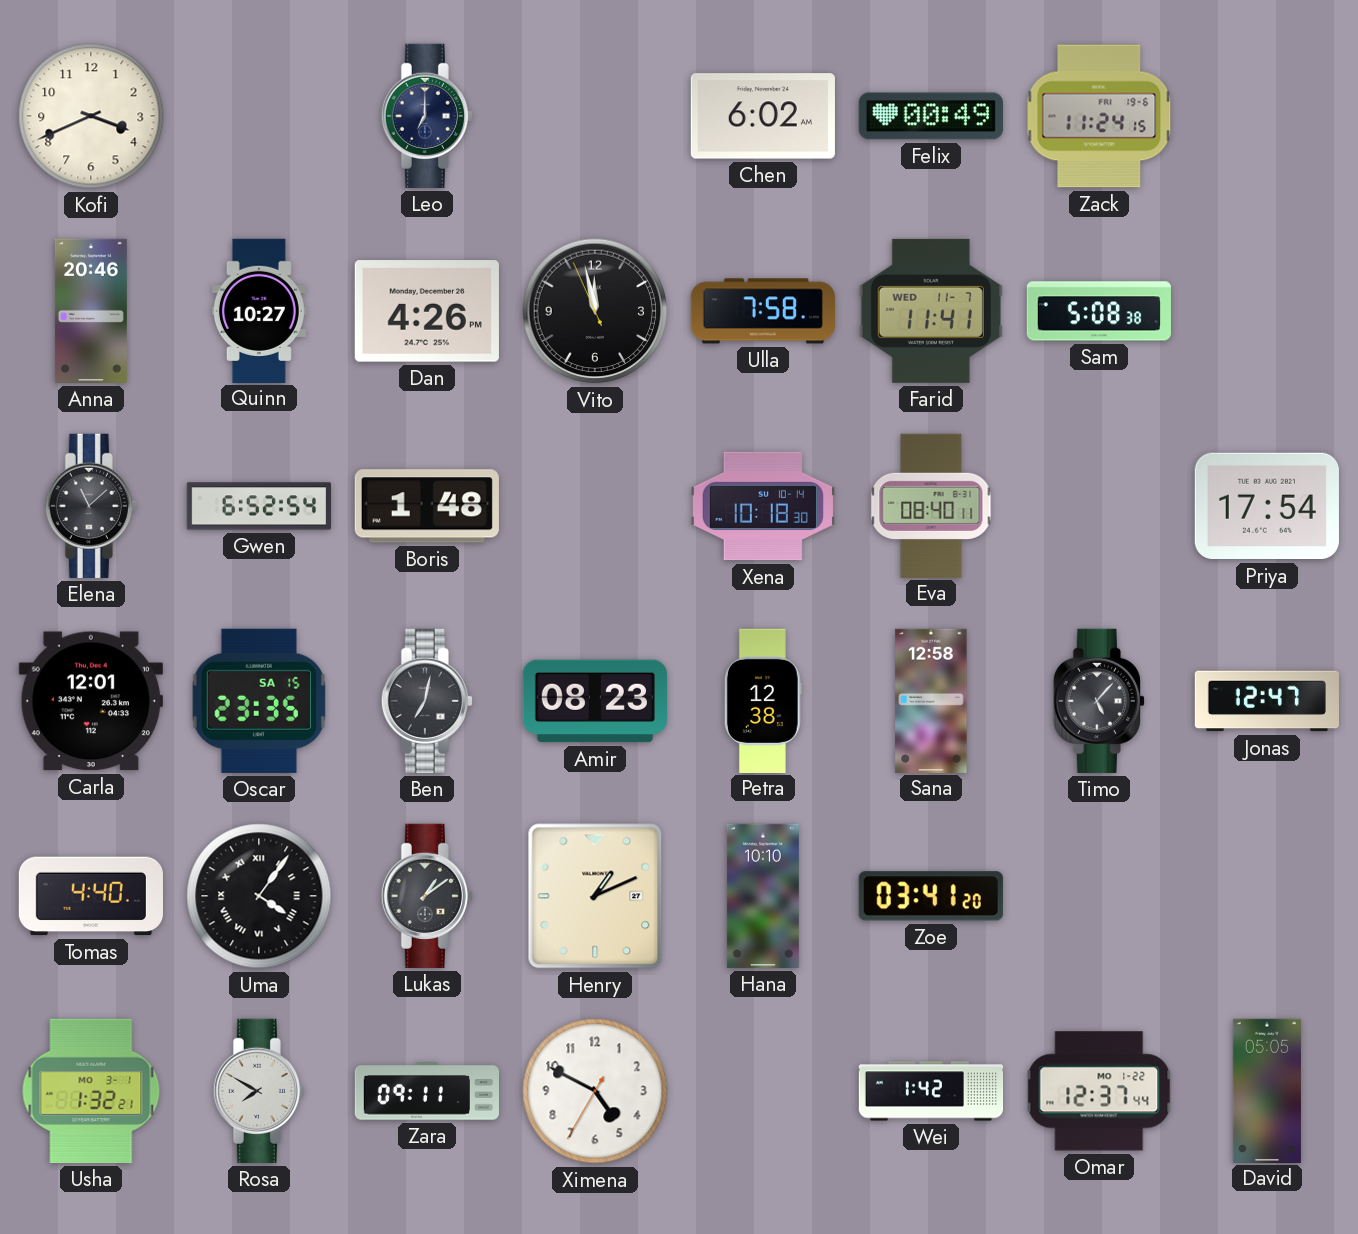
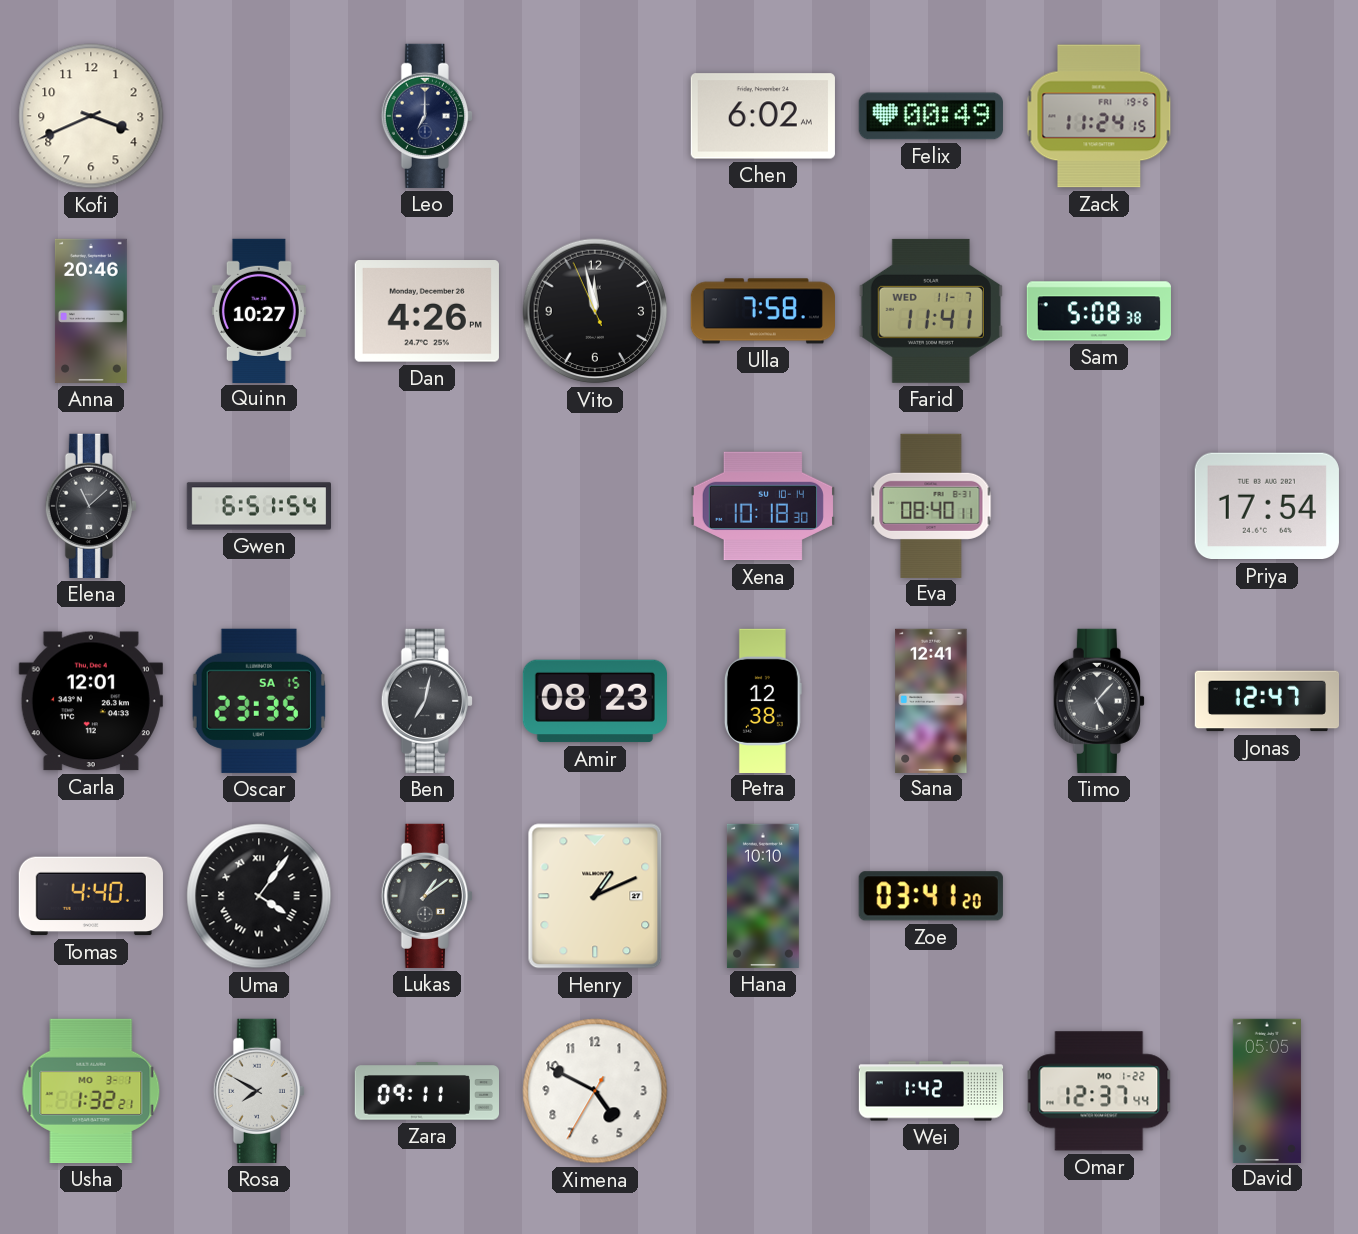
Gwen: 6:52 -> 6:51 (258, 506)
Boris: 1:48 -> none (427, 506)
Sana: 12:58 -> 12:41 (931, 700)
